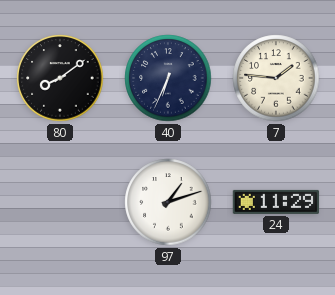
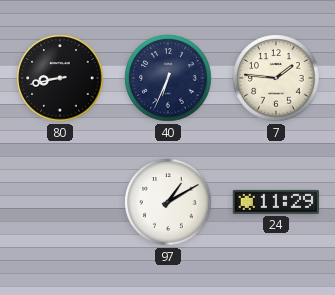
80: 8:09 -> 8:43 (60, 78)
97: 1:12 -> 1:10 (168, 202)
